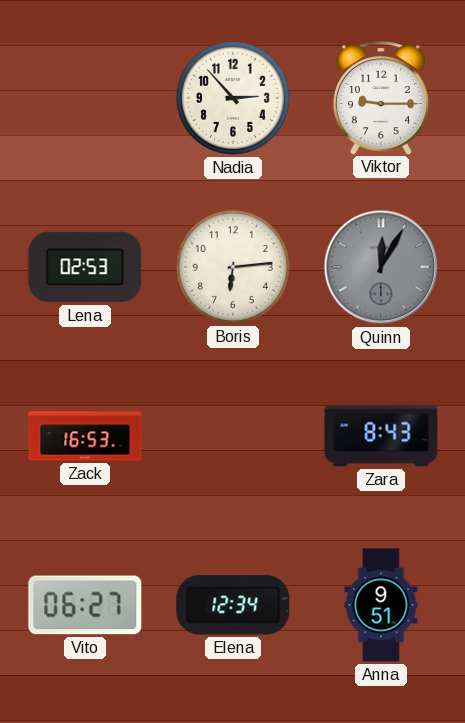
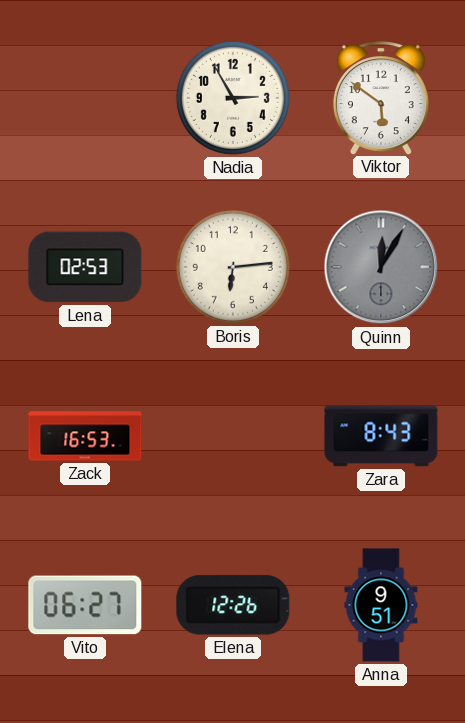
Nadia: 2:53 -> 2:55 (233, 98)
Viktor: 9:15 -> 5:51 (381, 98)
Elena: 12:34 -> 12:26 (233, 605)
